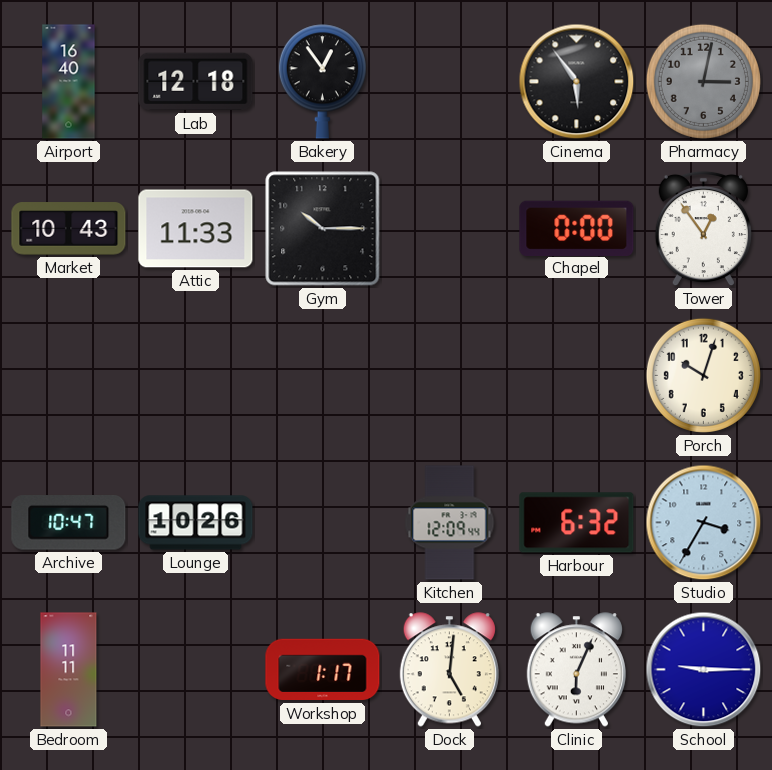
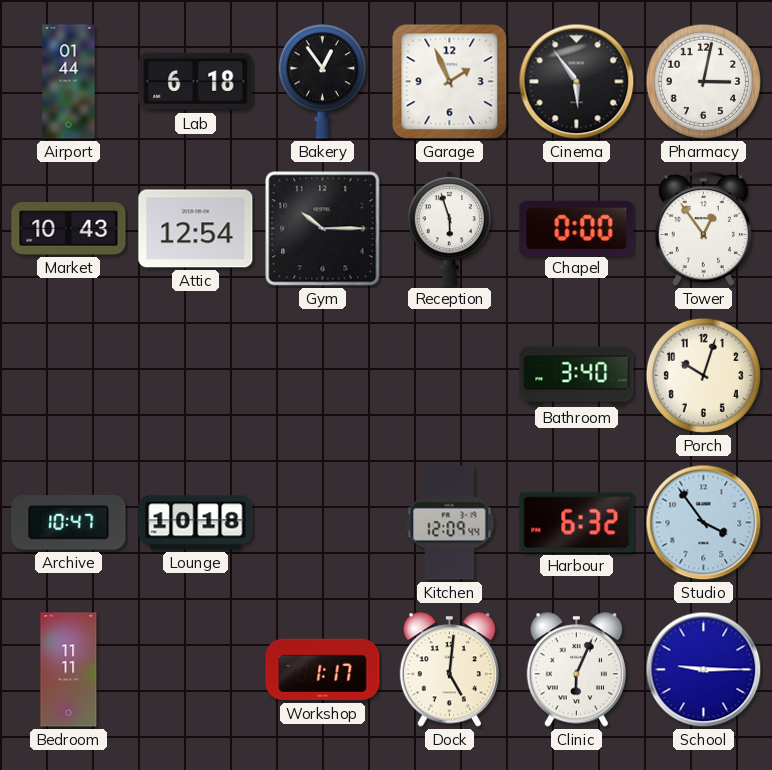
Airport: 16:40 -> 01:44 (69, 82)
Lab: 12:18 -> 6:18 (196, 82)
Garage: none -> 1:56 (450, 82)
Pharmacy dial: grey -> white (703, 81)
Attic: 11:33 -> 12:54 (196, 229)
Reception: none -> 5:57 (450, 229)
Bathroom: none -> 3:40 (577, 376)
Lounge: 10:26 -> 10:18 (196, 523)
Studio: 3:35 -> 3:54 (704, 523)
